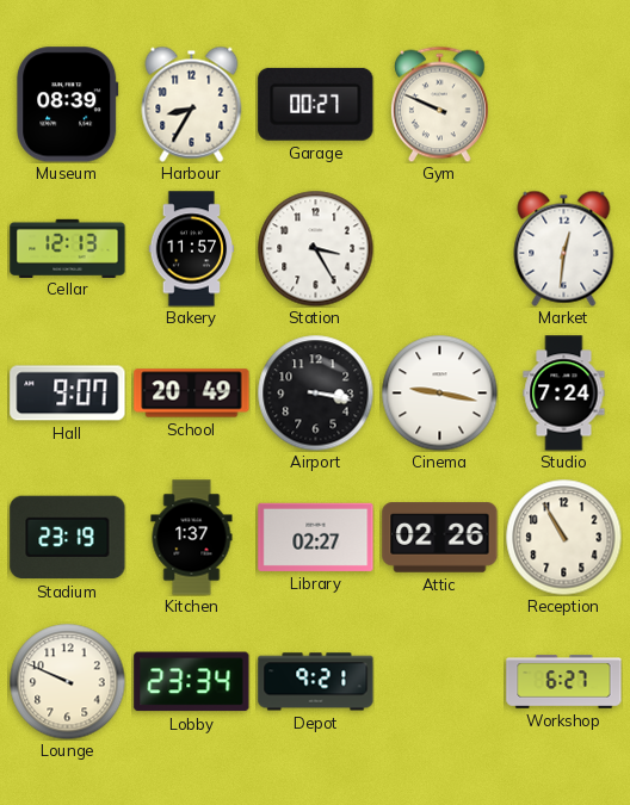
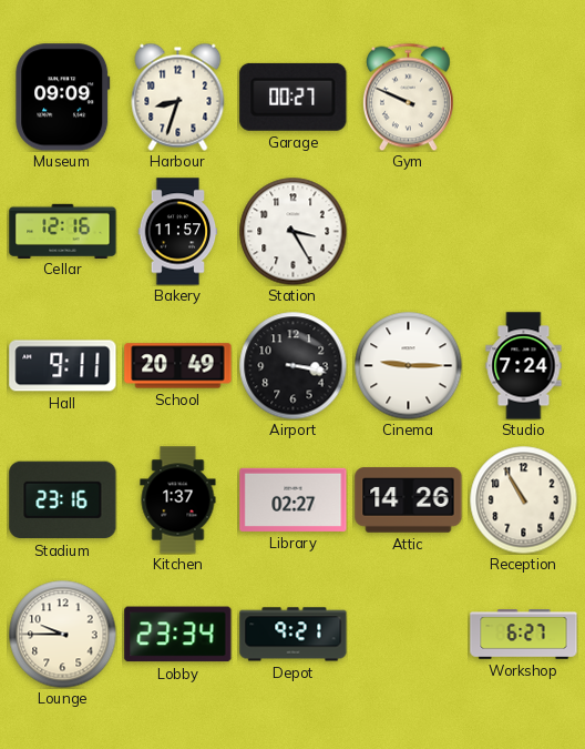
Museum: 08:39 -> 09:09 (63, 98)
Harbour: 8:35 -> 8:33 (178, 97)
Cellar: 12:13 -> 12:16 (63, 231)
Market: 12:31 -> none (564, 248)
Hall: 9:07 -> 9:11 (63, 366)
Cinema: 9:17 -> 9:15 (408, 365)
Stadium: 23:19 -> 23:16 (63, 500)
Attic: 02:26 -> 14:26 (409, 500)
Lounge: 9:49 -> 9:45 (62, 634)
